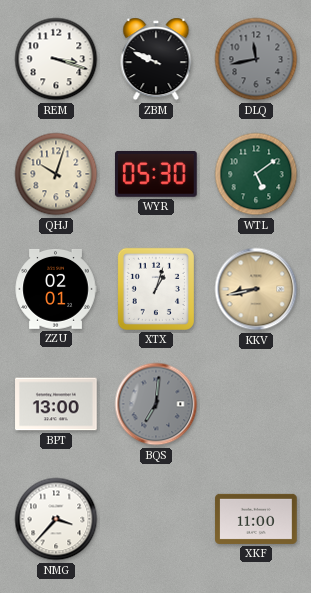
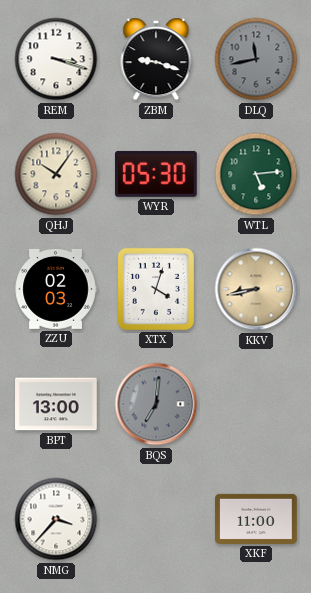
ZBM: 9:49 -> 9:18 (156, 59)
QHJ: 10:03 -> 10:06 (56, 174)
WTL: 5:09 -> 5:14 (256, 174)
ZZU: 02:01 -> 02:03 (56, 289)
XTX: 1:03 -> 4:03 (156, 289)
